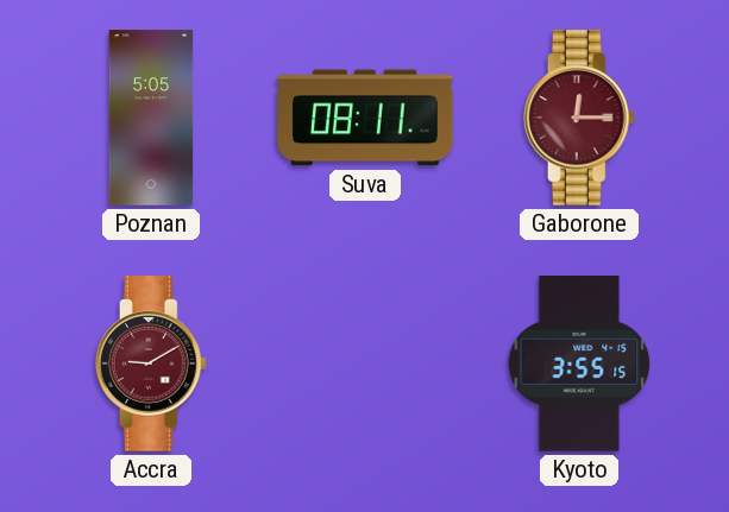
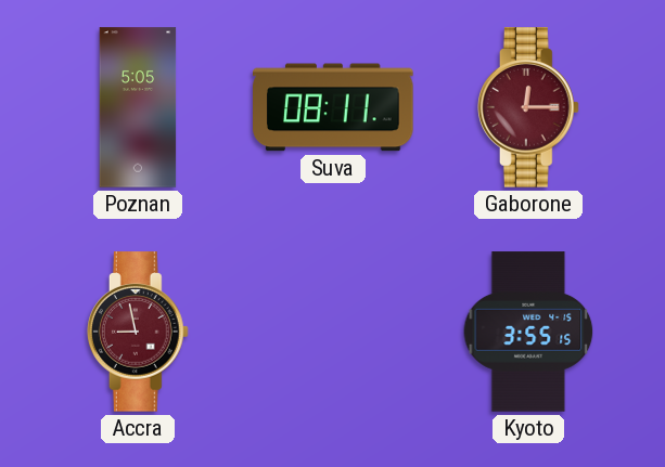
Accra: 9:10 -> 8:58 (138, 332)
